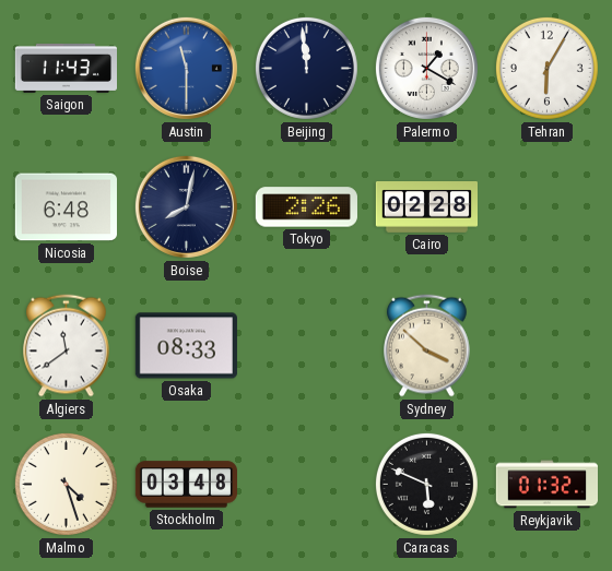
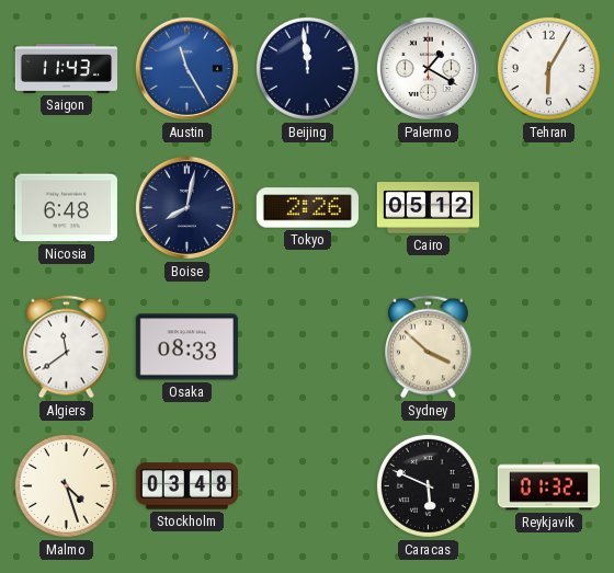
Austin: 11:30 -> 11:25 (186, 68)
Cairo: 02:28 -> 05:12 (428, 208)
